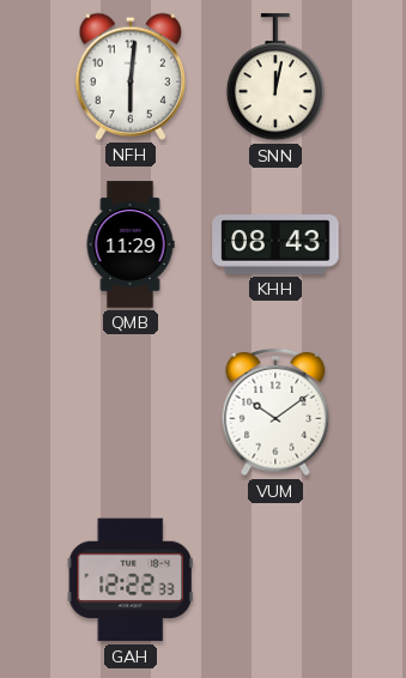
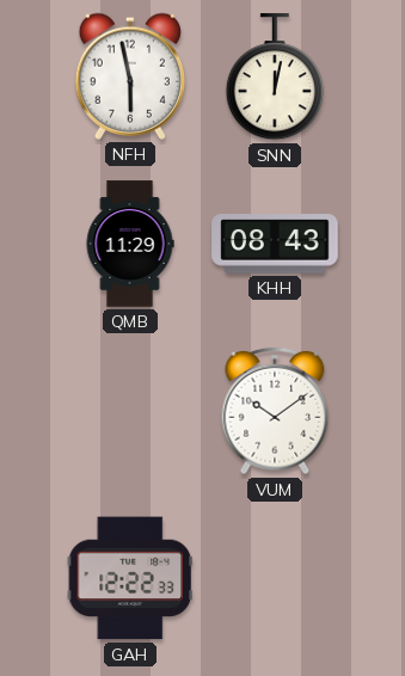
NFH: 6:01 -> 5:58 (129, 76)
